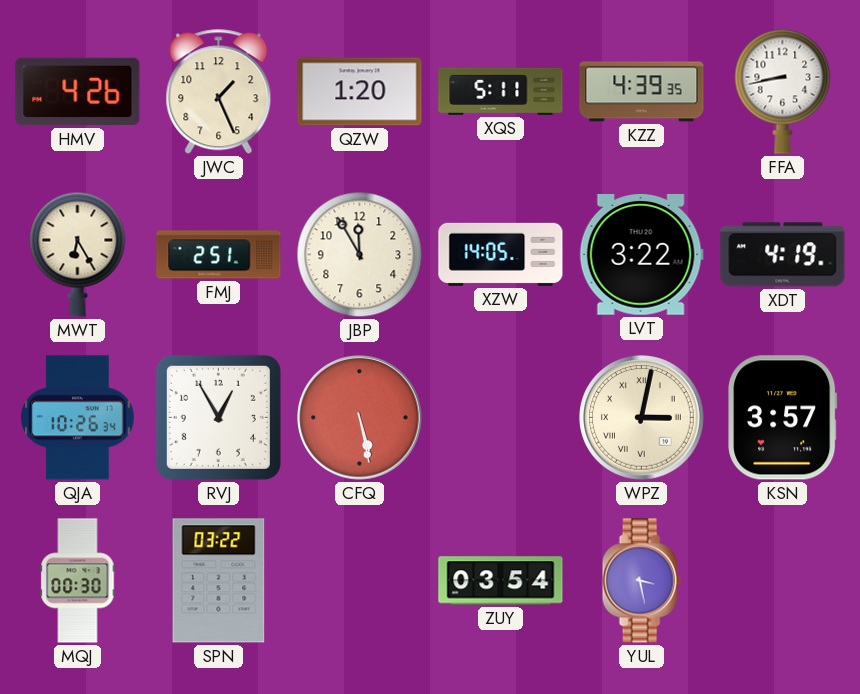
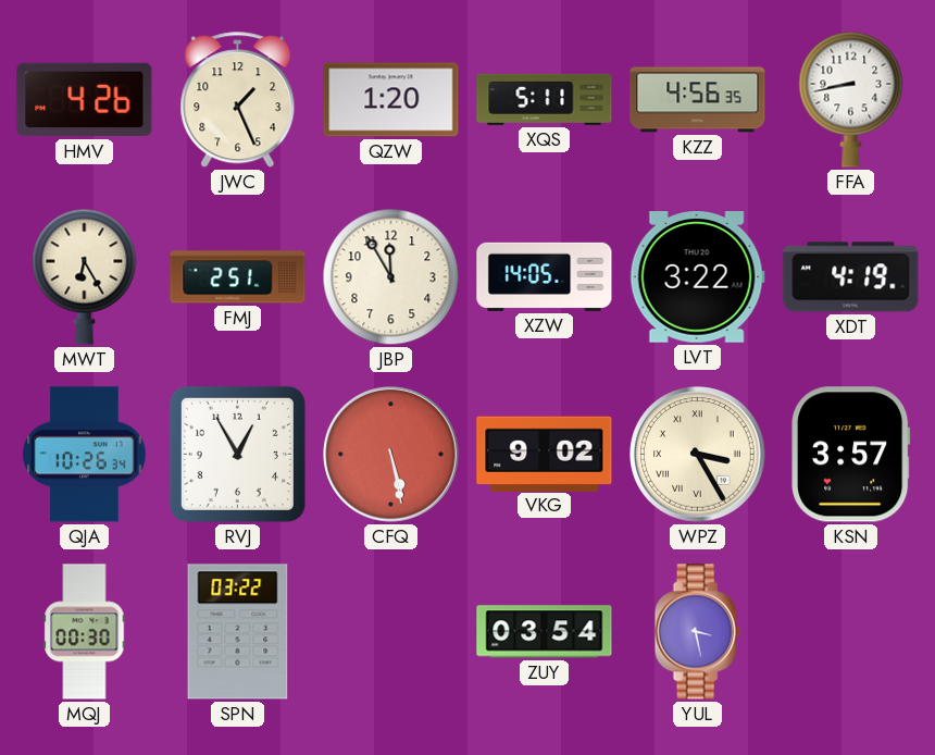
KZZ: 4:39 -> 4:56 (698, 100)
VKG: none -> 9:02 (545, 454)
WPZ: 3:02 -> 3:25 (698, 455)
